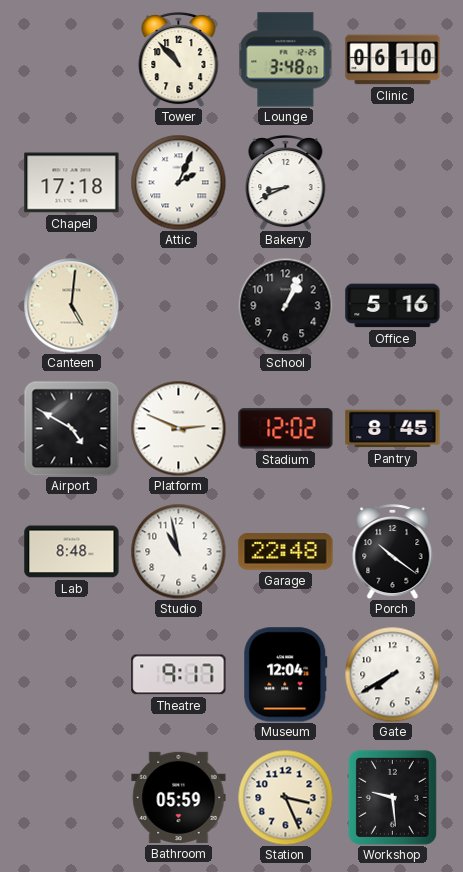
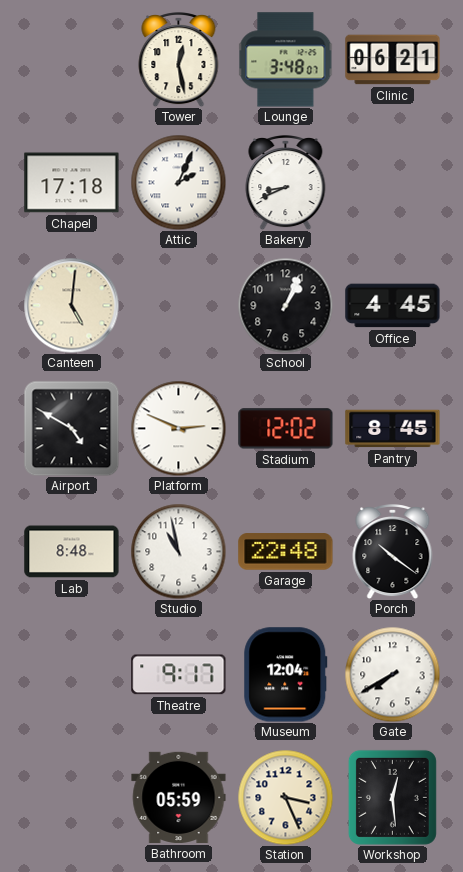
Tower: 10:53 -> 12:28 (179, 60)
Clinic: 06:10 -> 06:21 (393, 60)
Office: 5:16 -> 4:45 (393, 306)
Workshop: 9:29 -> 12:29 (392, 797)
